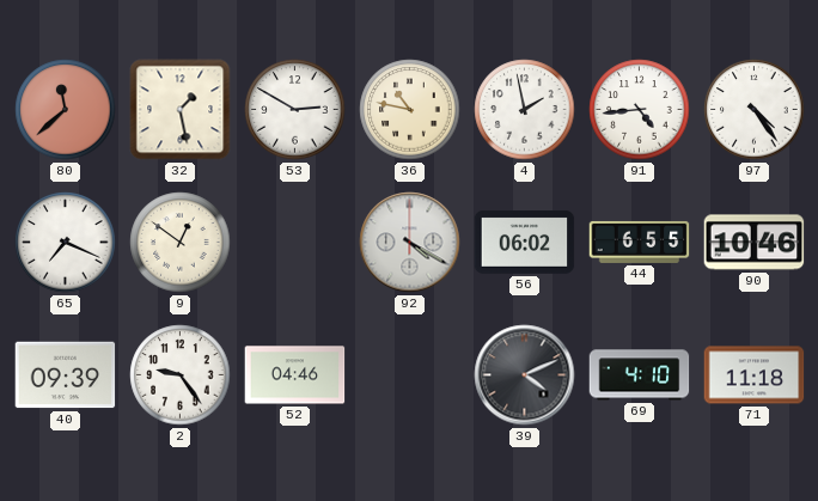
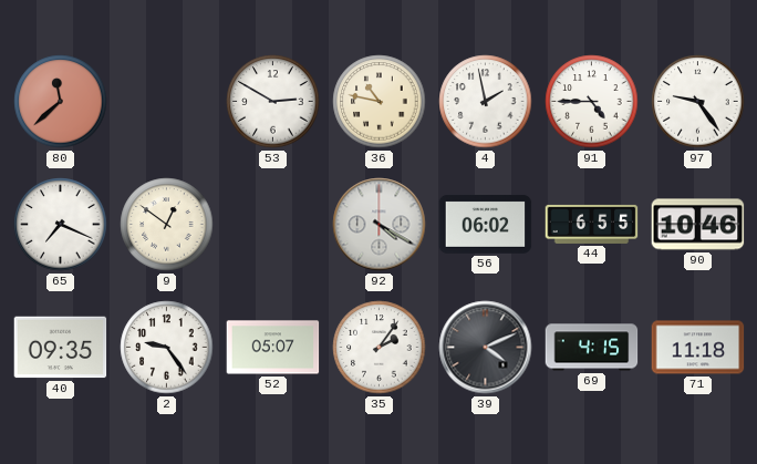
32: 1:28 -> none (181, 110)
91: 4:44 -> 4:45 (592, 102)
97: 4:24 -> 9:24 (698, 102)
40: 09:39 -> 09:35 (61, 348)
52: 04:46 -> 05:07 (273, 348)
35: none -> 2:06 (380, 348)
69: 4:10 -> 4:15 (592, 348)
